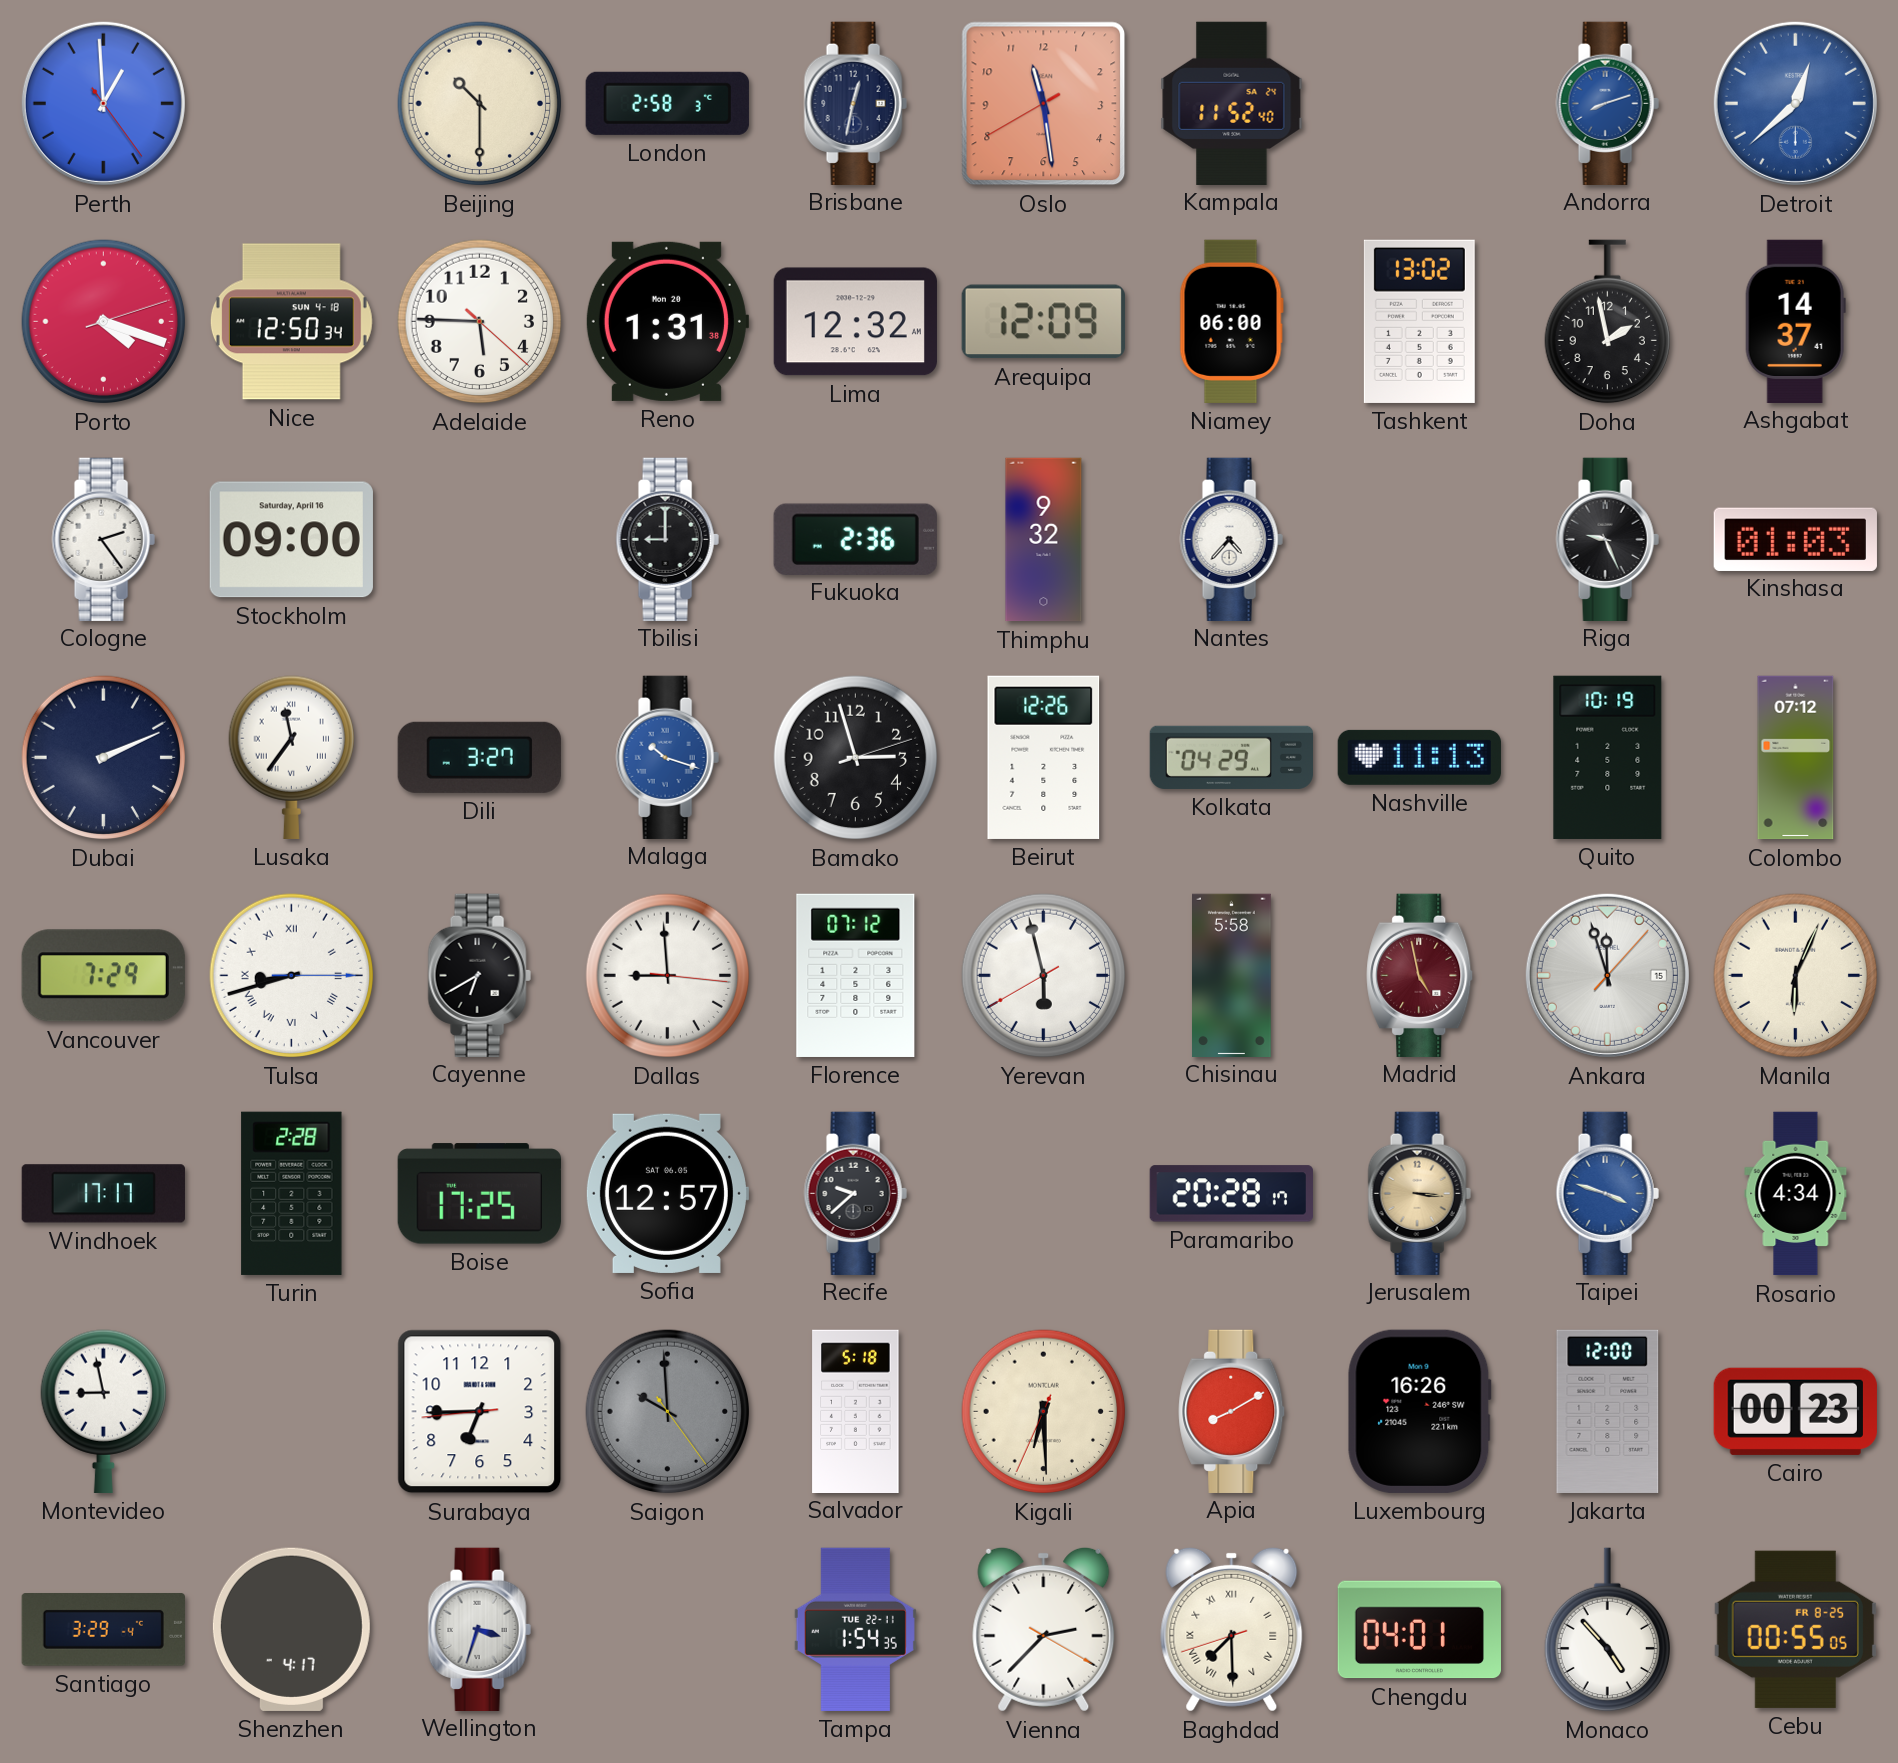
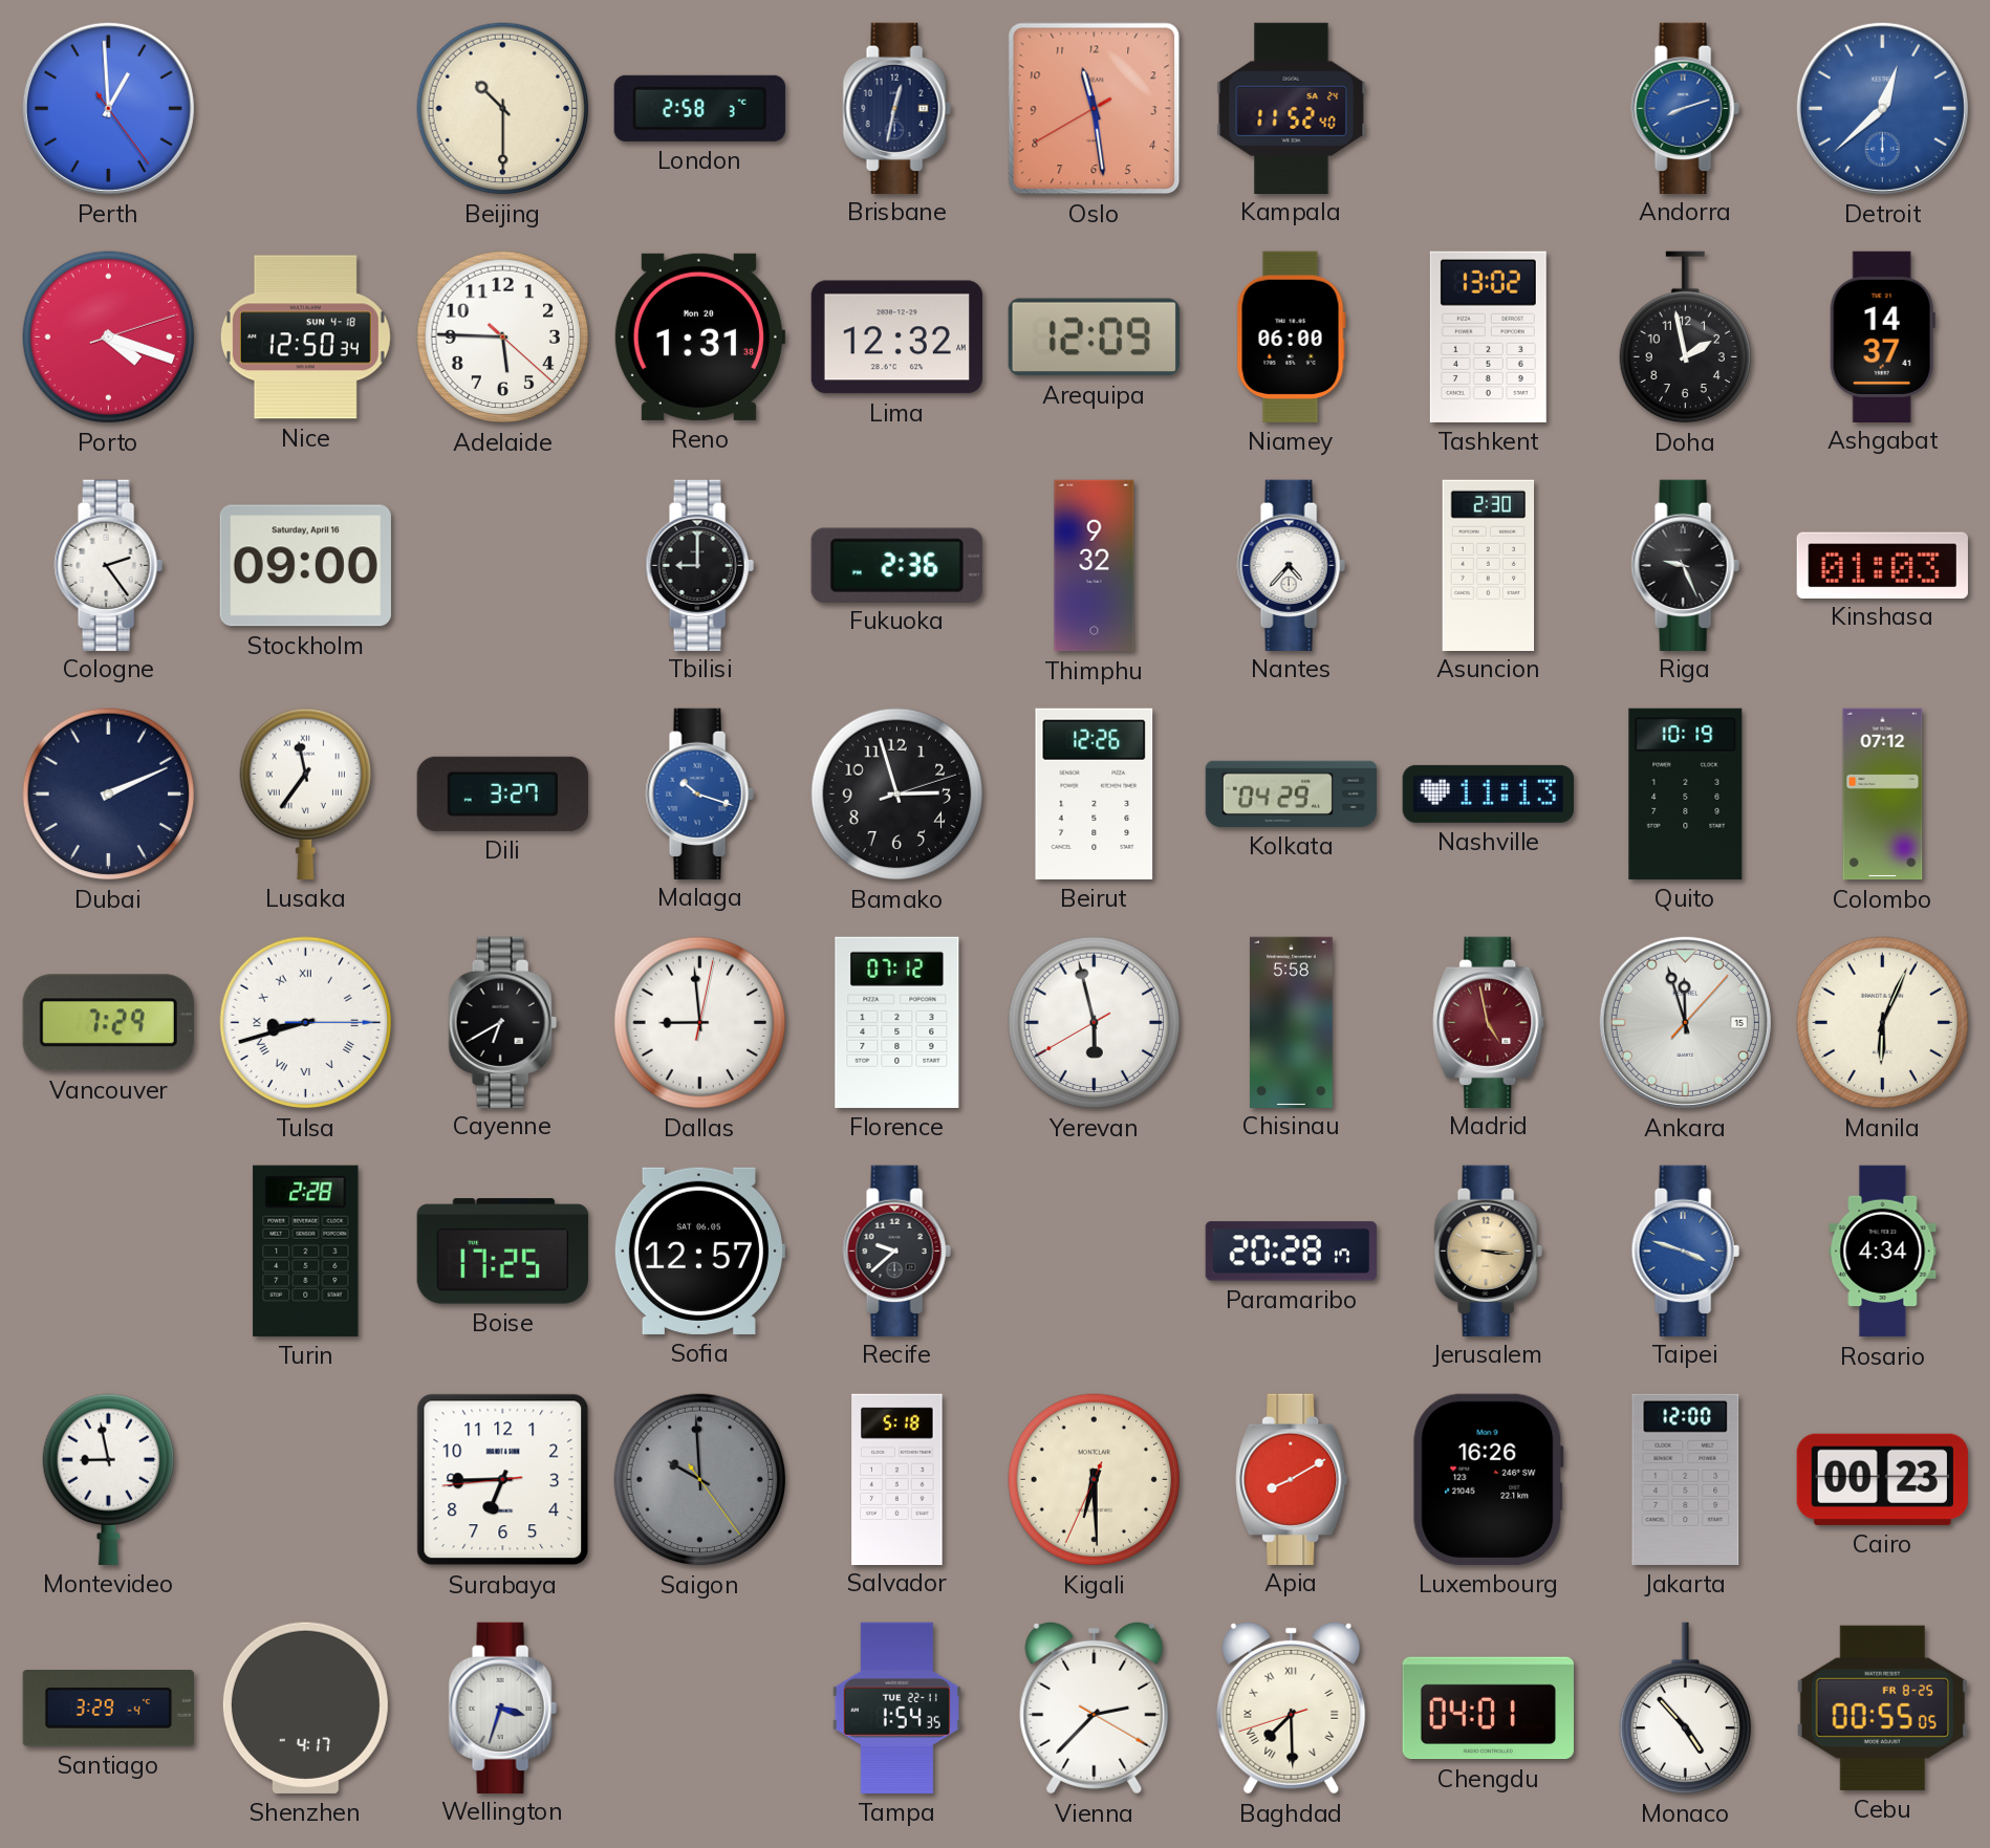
Asuncion: none -> 2:30 (1489, 565)
Dallas: 8:59:16 -> 8:59:02 (700, 1023)
Windhoek: 17:17 -> none (103, 1194)
